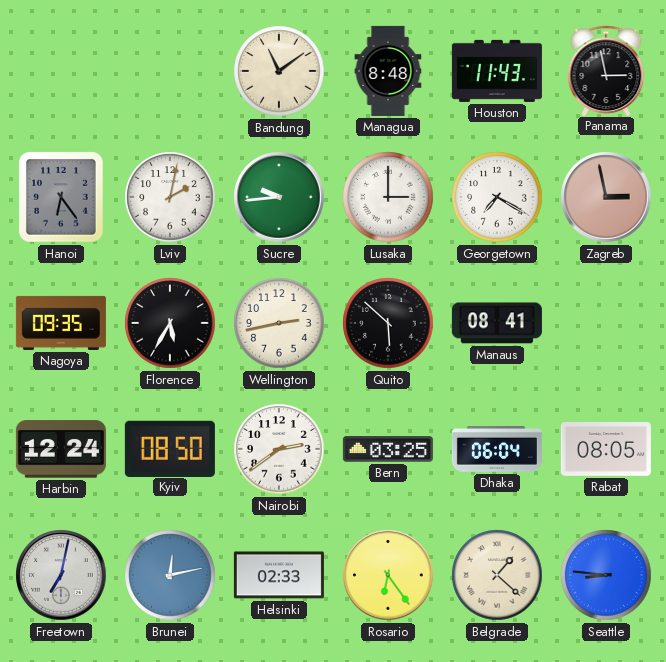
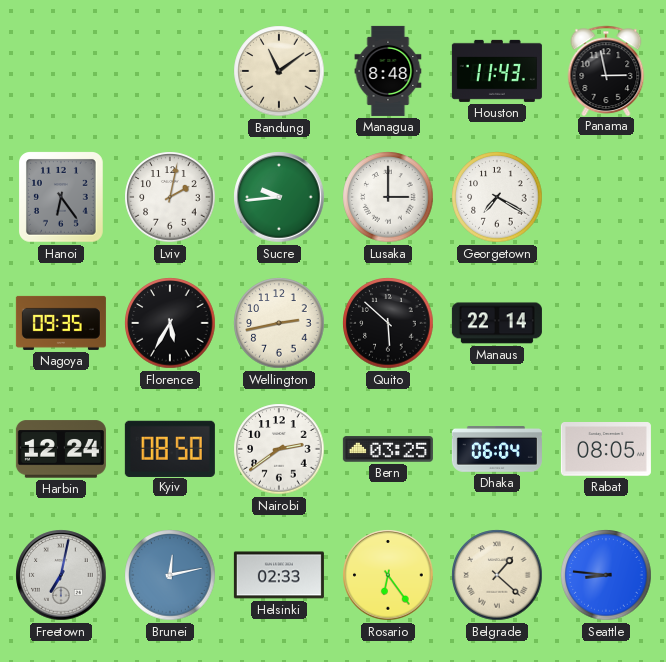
Zagreb: 2:58 -> none (606, 197)
Manaus: 08:41 -> 22:14 (497, 323)
